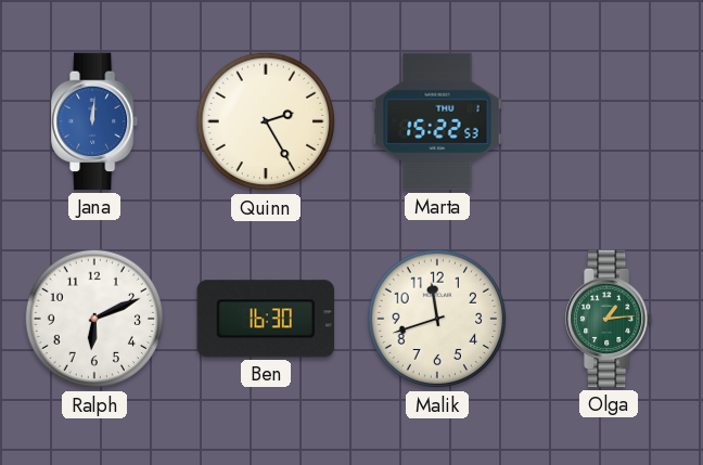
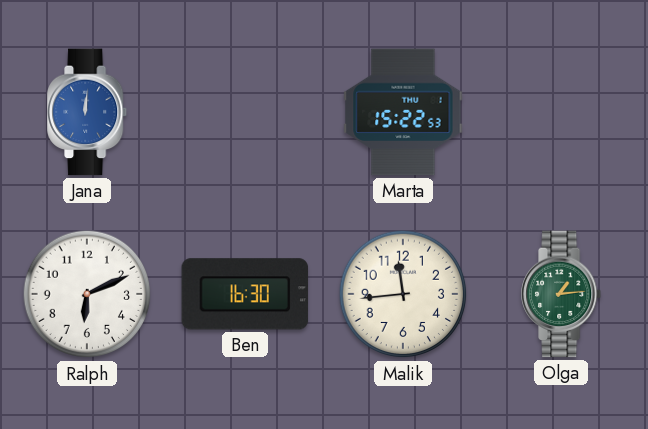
Quinn: 2:25 -> none (266, 121)
Malik: 11:42 -> 11:44 (403, 294)
